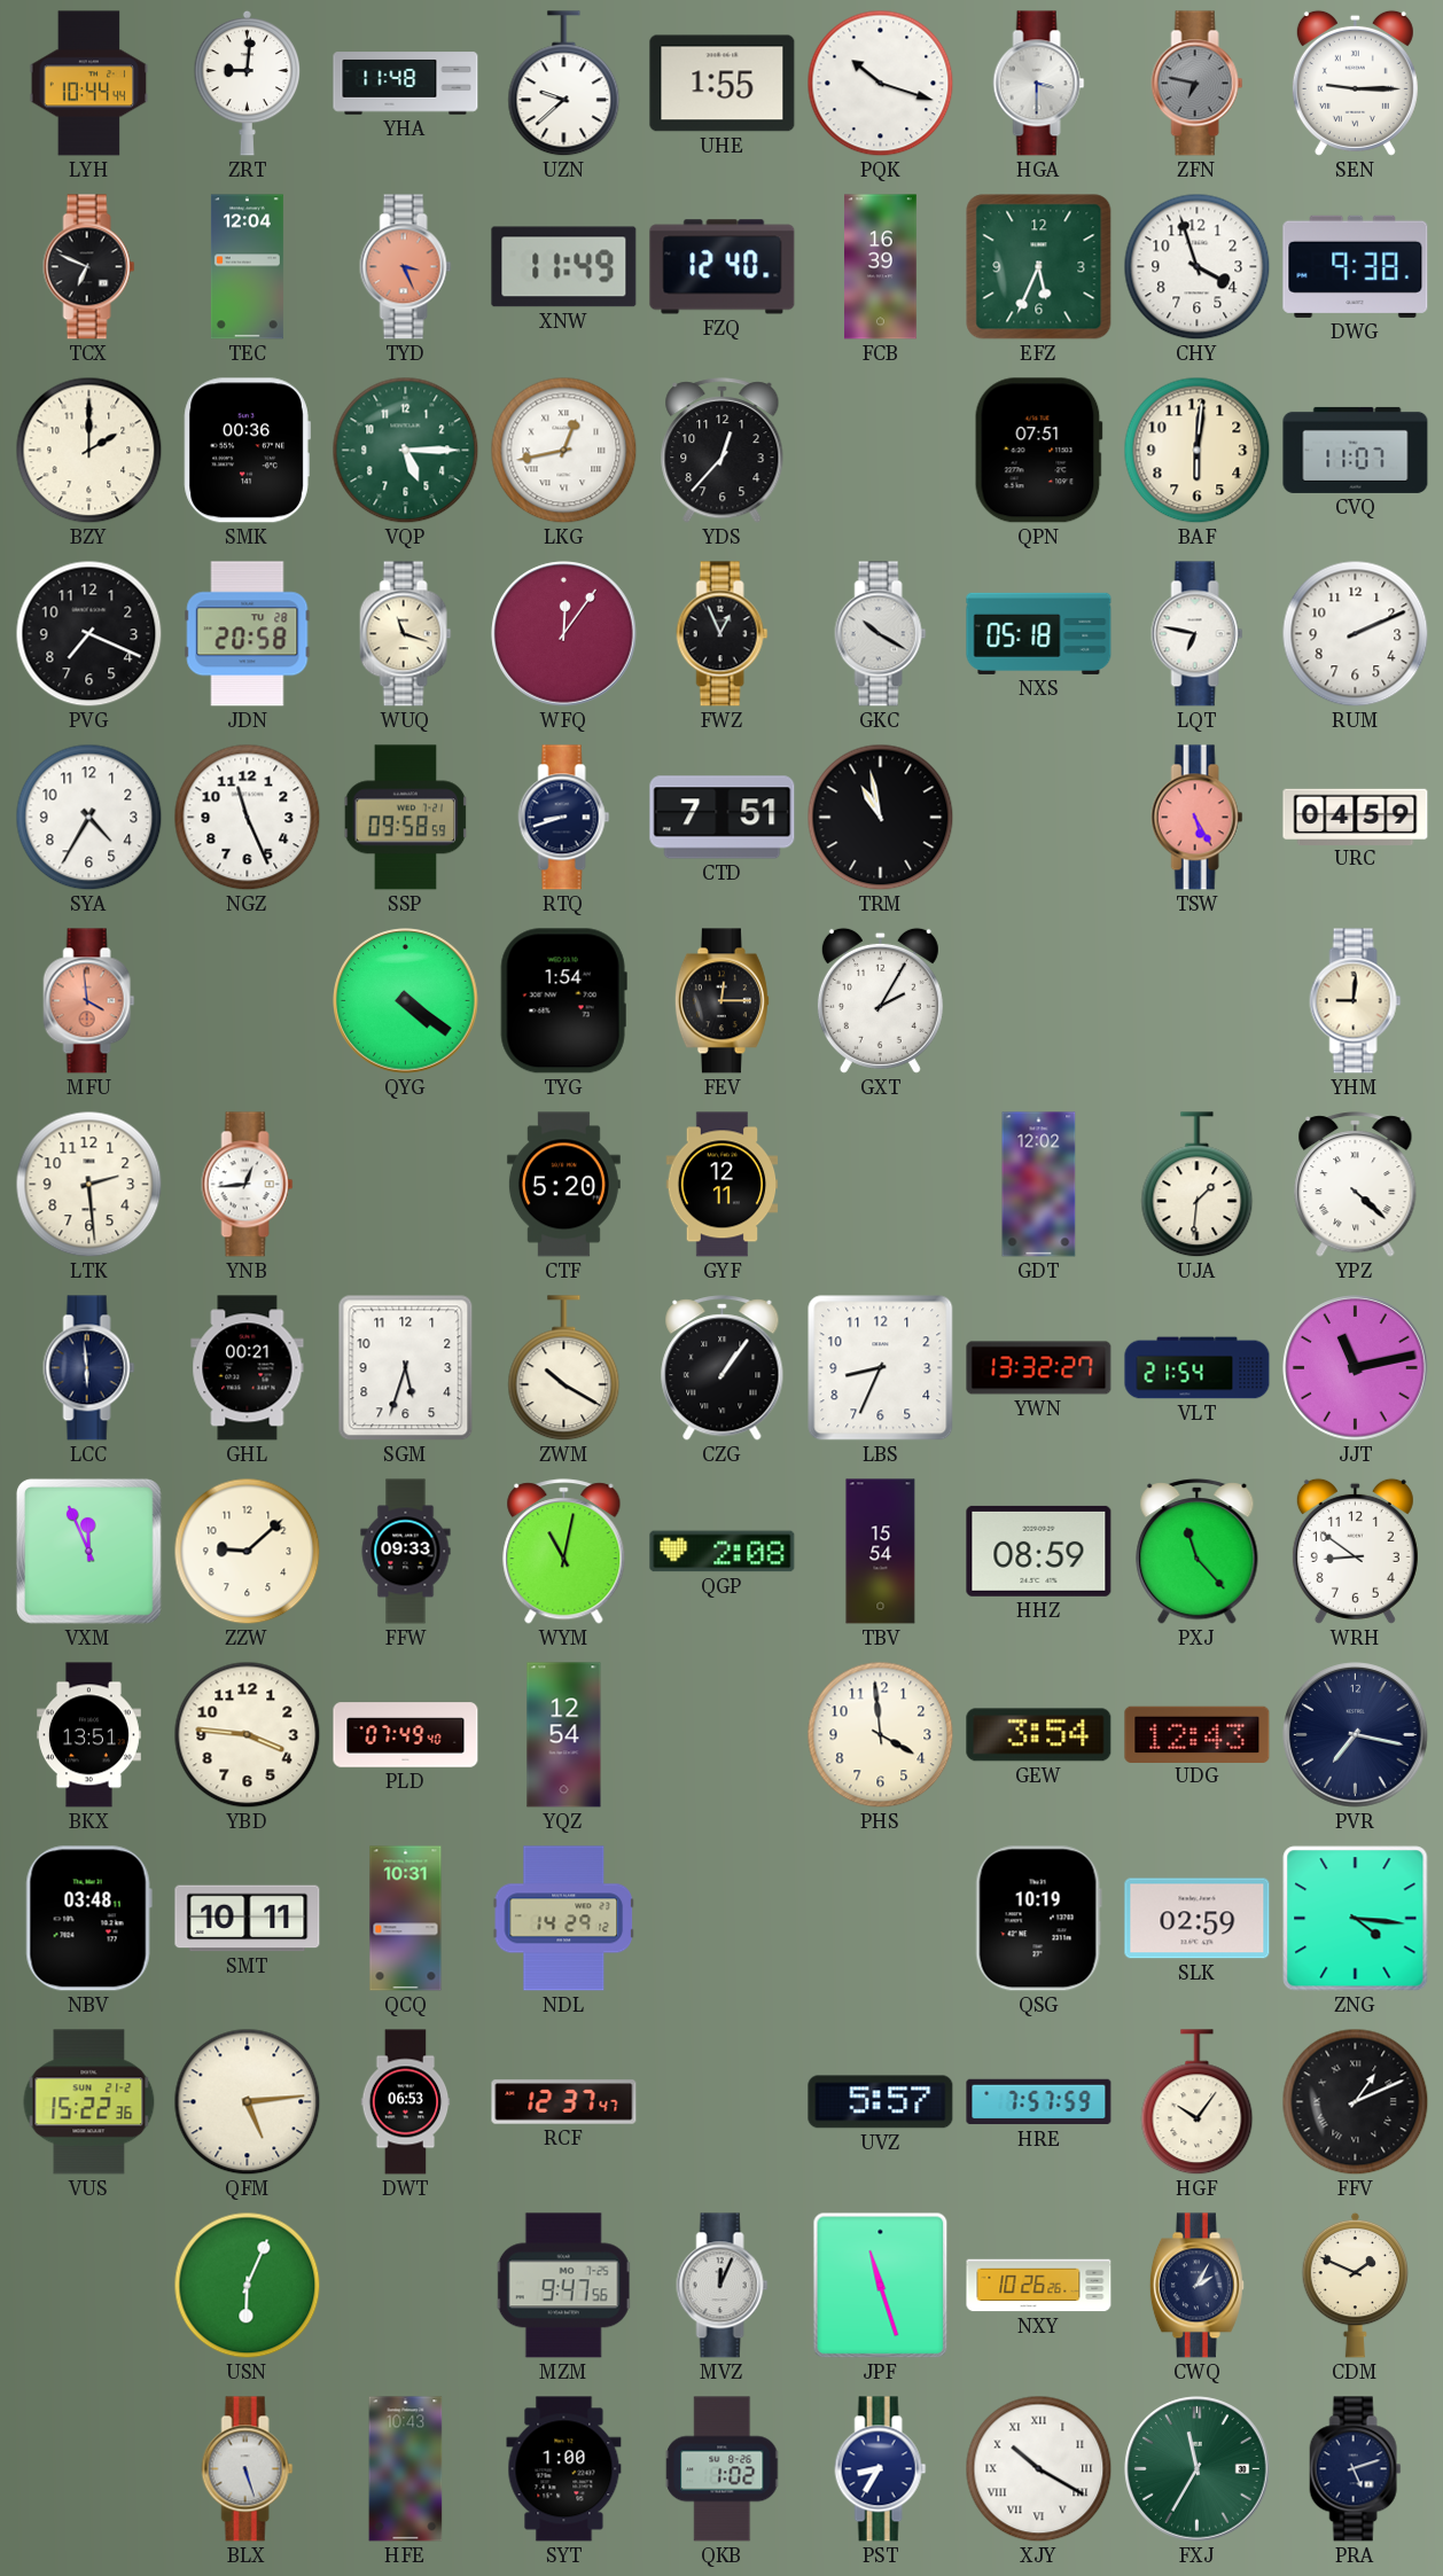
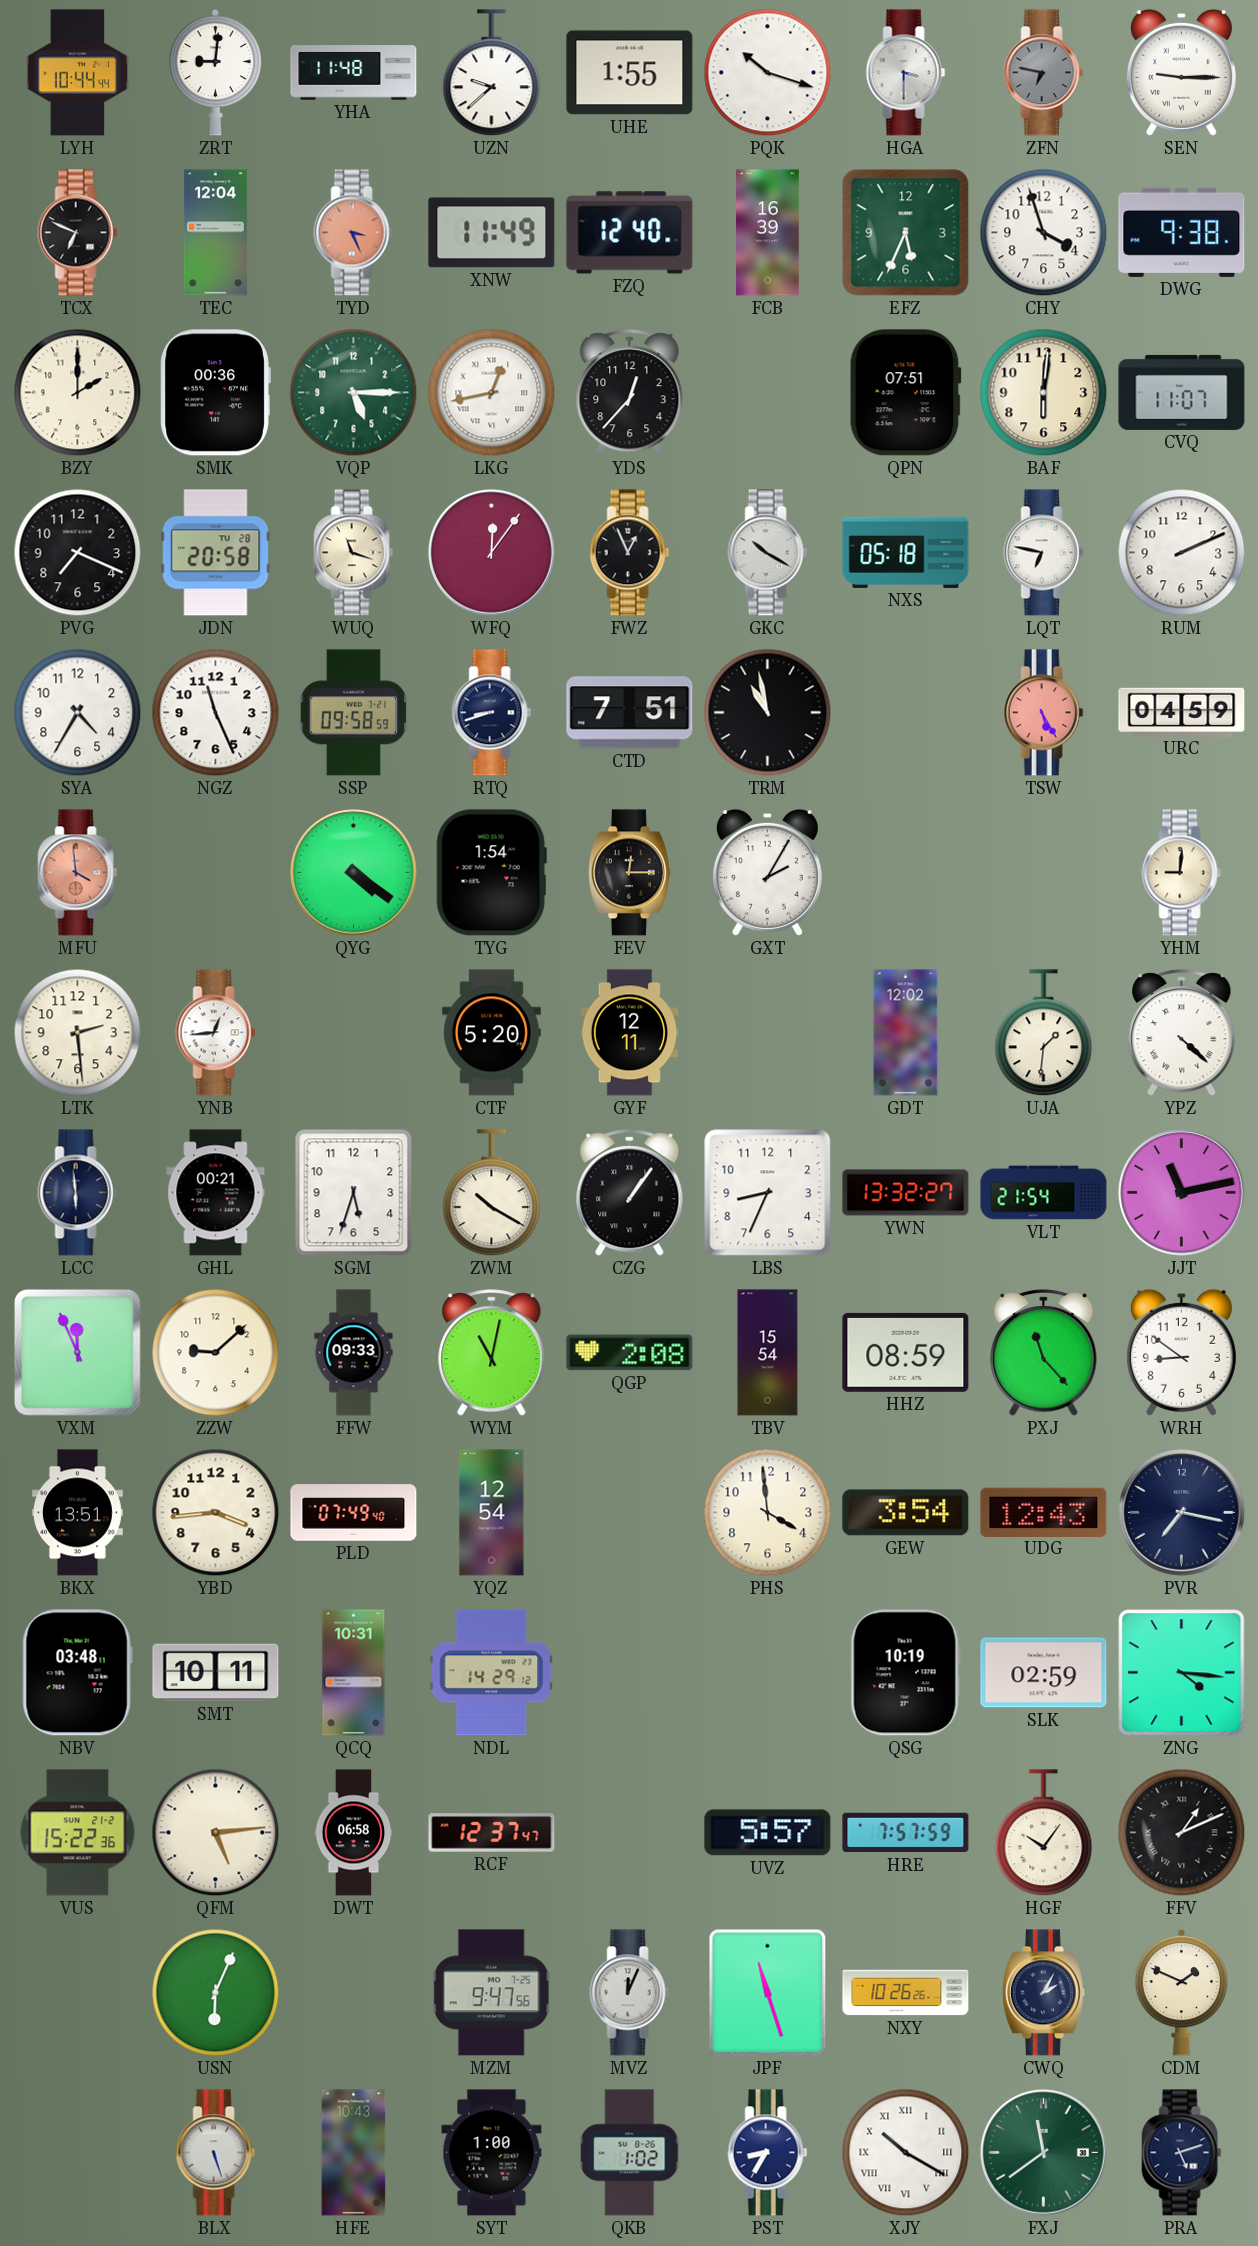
YBD: 3:46 -> 3:44 (216, 1513)
DWT: 06:53 -> 06:58 (354, 1833)
FXJ: 11:35 -> 11:39 (1044, 2153)
